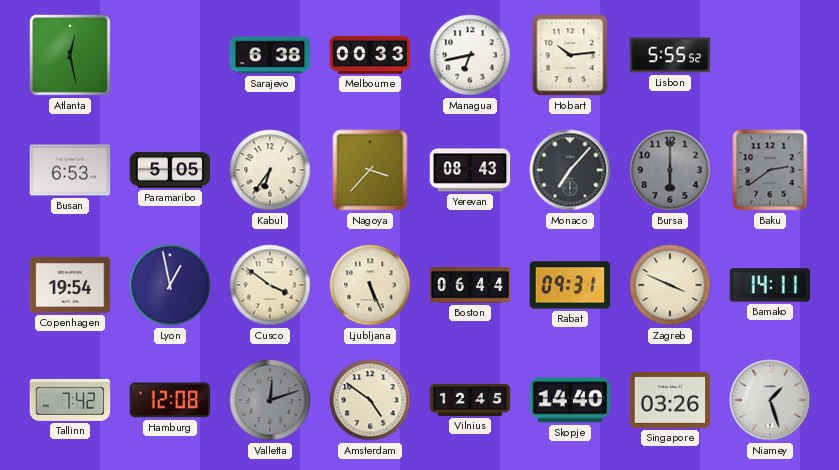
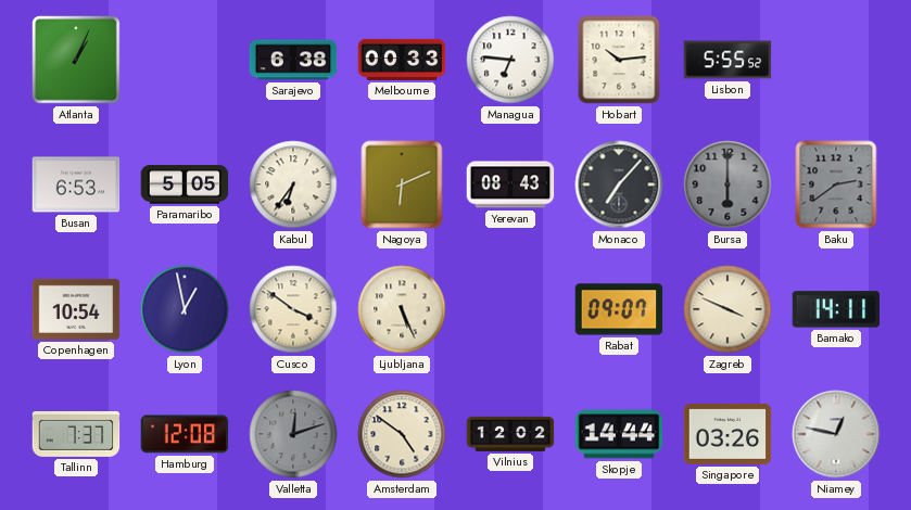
Atlanta: 12:28 -> 1:04 (77, 61)
Managua: 6:43 -> 6:46 (510, 60)
Nagoya: 3:37 -> 6:11 (402, 184)
Copenhagen: 19:54 -> 10:54 (76, 309)
Boston: 06:44 -> none (470, 285)
Rabat: 09:31 -> 09:07 (619, 309)
Tallinn: 7:42 -> 7:37 (76, 434)
Vilnius: 12:45 -> 12:02 (510, 434)
Skopje: 14:40 -> 14:44 (619, 434)
Niamey: 1:27 -> 12:47 (836, 434)
